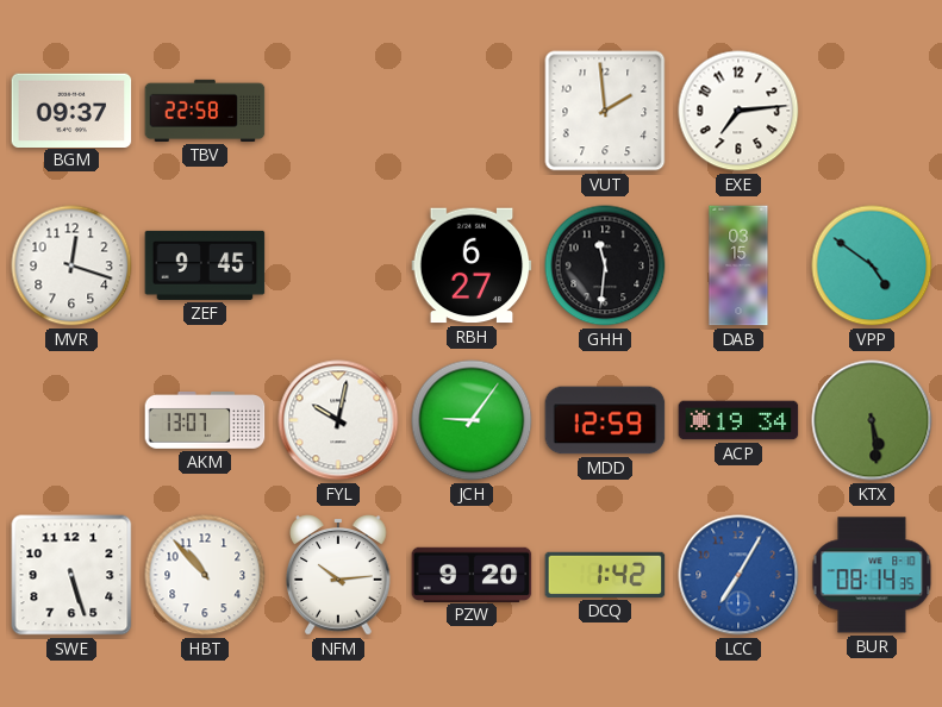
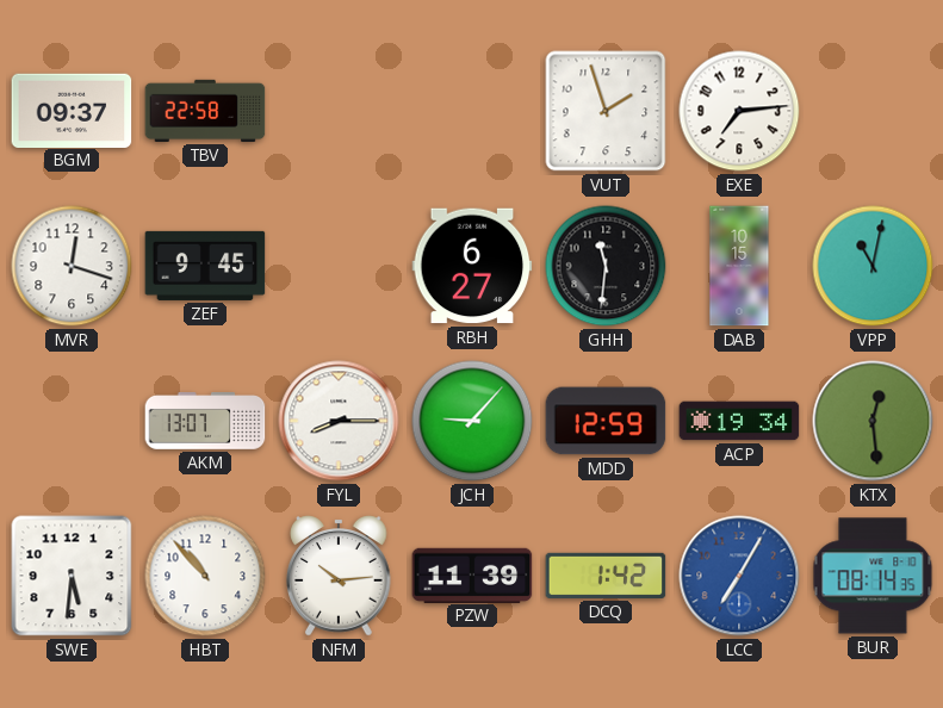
VUT: 1:59 -> 1:57 (606, 111)
DAB: 03:15 -> 10:15 (739, 266)
VPP: 4:51 -> 11:02 (873, 266)
FYL: 10:02 -> 8:15 (339, 421)
JCH: 9:06 -> 9:07 (472, 421)
KTX: 5:29 -> 12:29 (873, 421)
SWE: 5:27 -> 5:31 (72, 576)
PZW: 9:20 -> 11:39 (472, 575)
